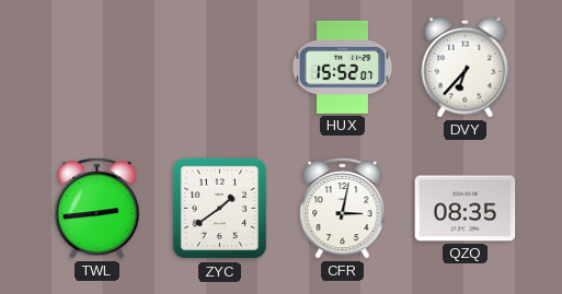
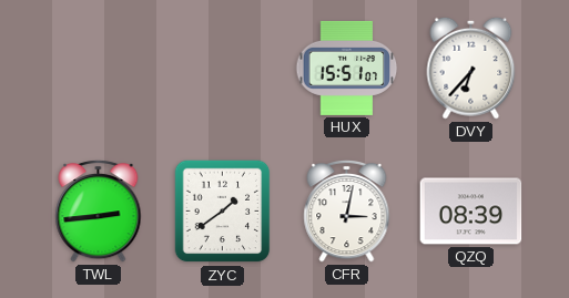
HUX: 15:52 -> 15:51 (347, 68)
QZQ: 08:35 -> 08:39 (471, 212)
